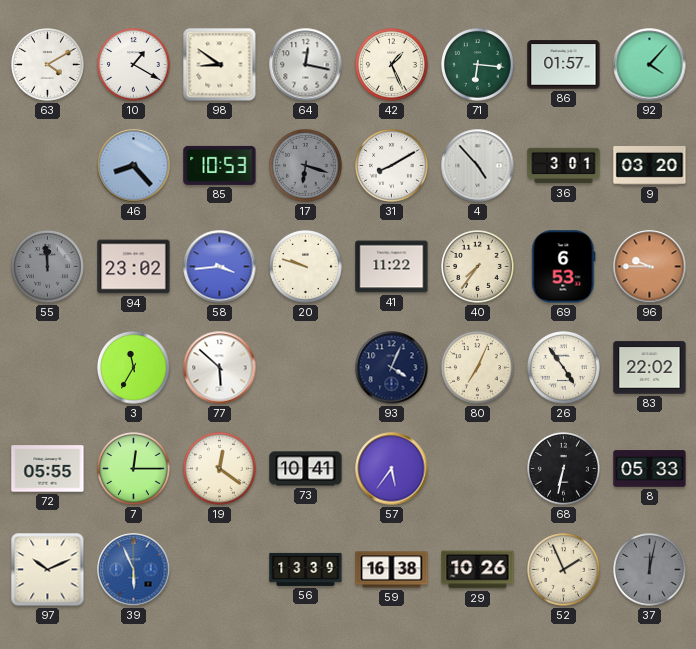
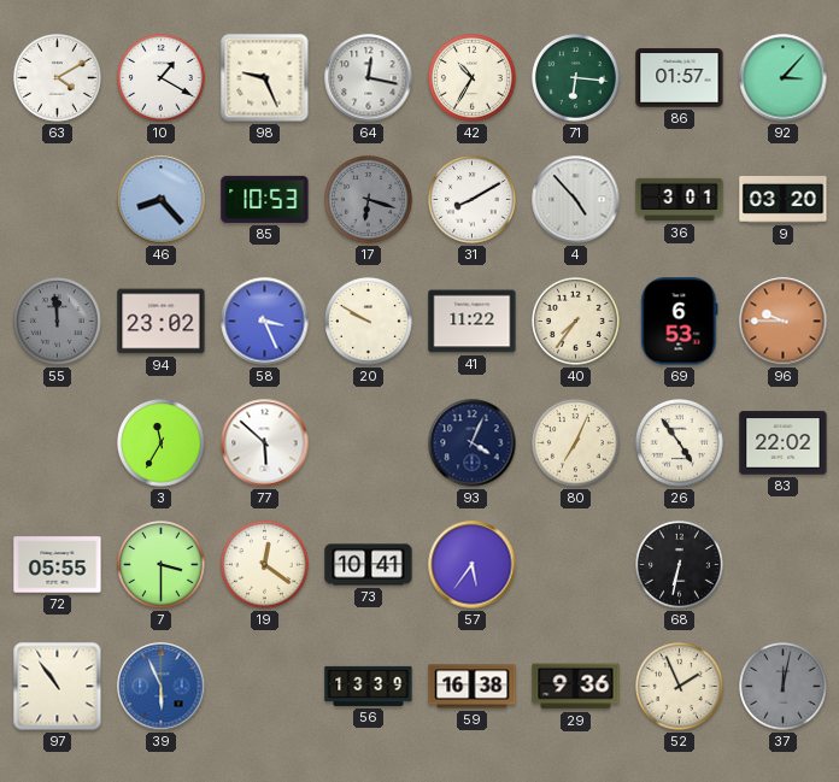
98: 8:51 -> 9:26 (265, 78)
42: 1:26 -> 10:35 (473, 78)
92: 4:07 -> 3:07 (784, 78)
58: 3:44 -> 3:26 (265, 322)
20: 9:48 -> 9:50 (369, 322)
7: 12:15 -> 3:30 (162, 565)
8: 05:33 -> none (650, 469)
97: 10:11 -> 10:54 (58, 687)
29: 10:26 -> 9:36 (576, 687)
